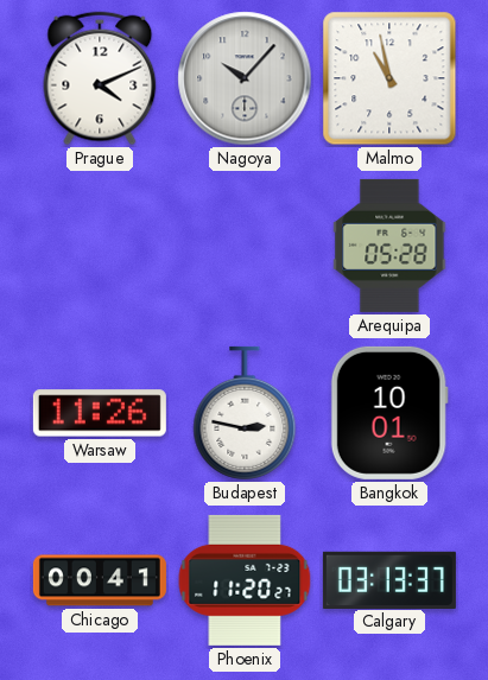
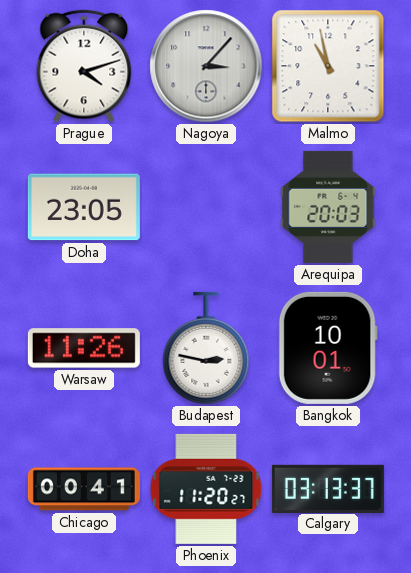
Prague: 4:11 -> 4:12 (84, 66)
Nagoya: 10:07 -> 3:07 (206, 66)
Doha: none -> 23:05 (84, 207)
Arequipa: 05:28 -> 20:03 (328, 207)
